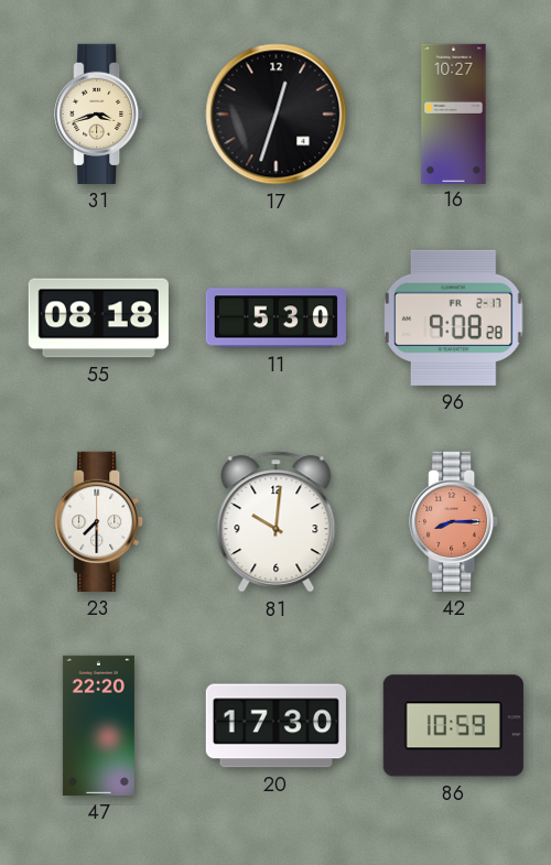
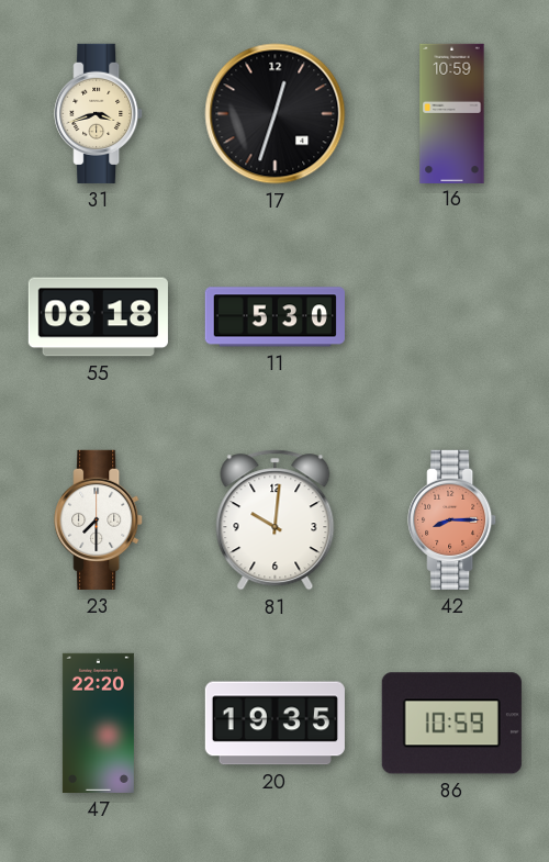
16: 10:27 -> 10:59 (452, 113)
96: 9:08 -> none (454, 317)
20: 17:30 -> 19:35 (274, 724)
